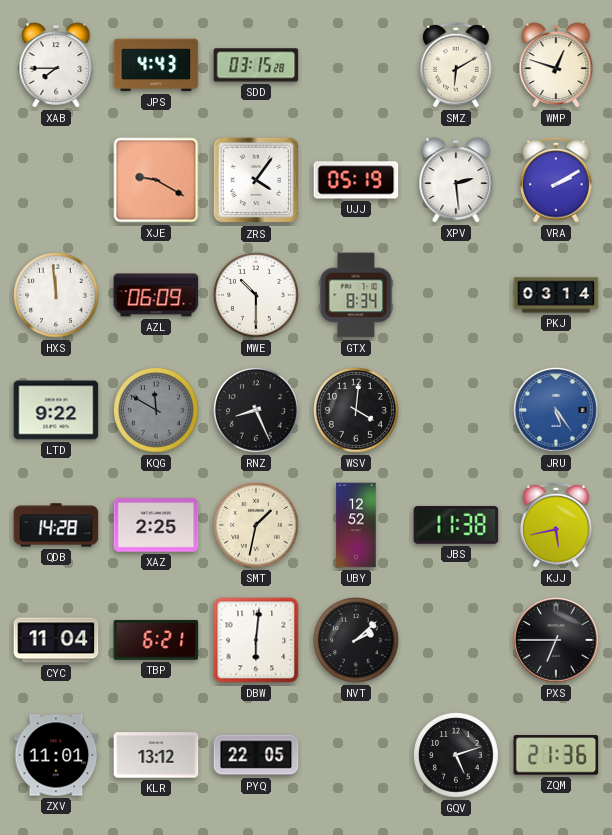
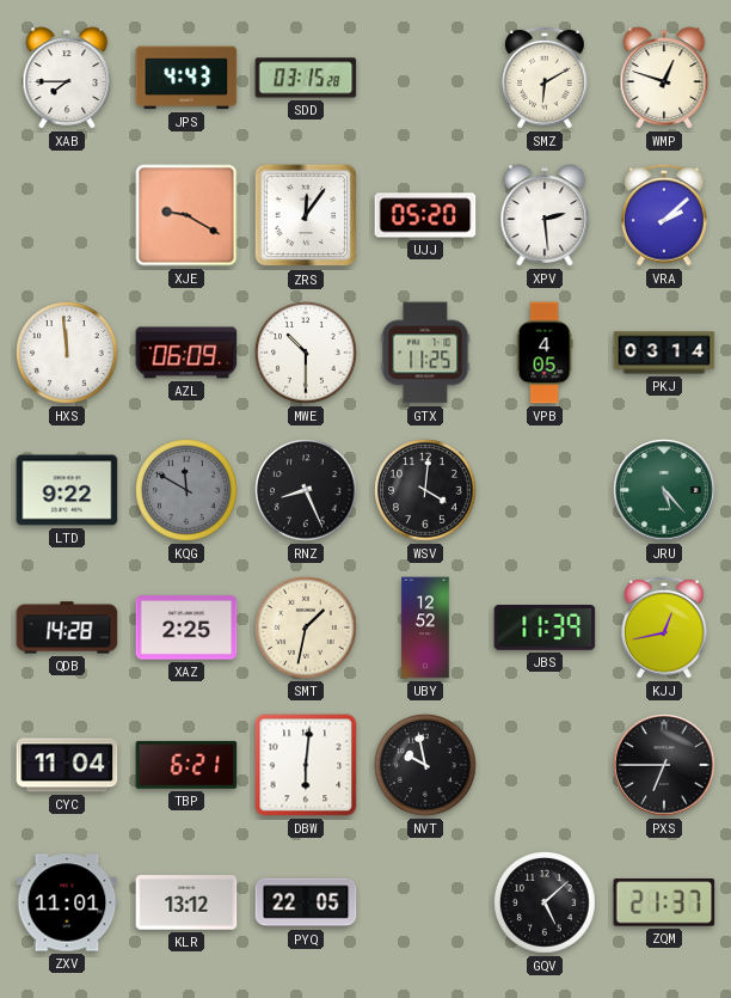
ZRS: 4:06 -> 12:06 (306, 215)
UJJ: 05:19 -> 05:20 (425, 215)
VRA: 2:10 -> 2:08 (665, 215)
GTX: 8:34 -> 11:25 (425, 353)
VPB: none -> 4:05 (545, 353)
JRU: 5:24 -> 5:23 (664, 490)
JRU dial: blue -> green (664, 490)
JBS: 11:38 -> 11:39 (545, 629)
KJJ: 5:43 -> 12:43 (665, 627)
NVT: 2:08 -> 9:58 (425, 765)
GQV: 5:12 -> 5:08 (545, 902)
ZQM: 21:36 -> 21:37 (664, 902)
